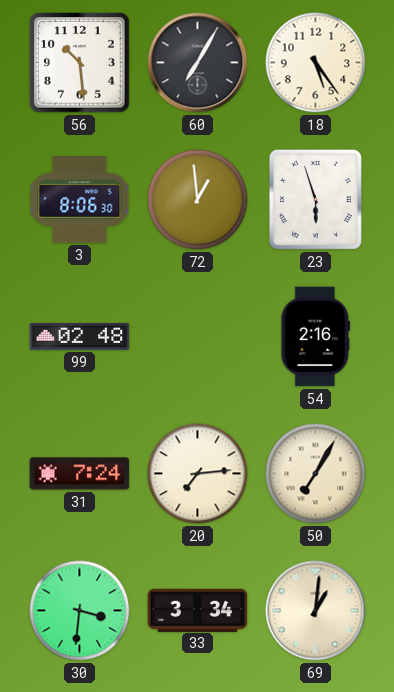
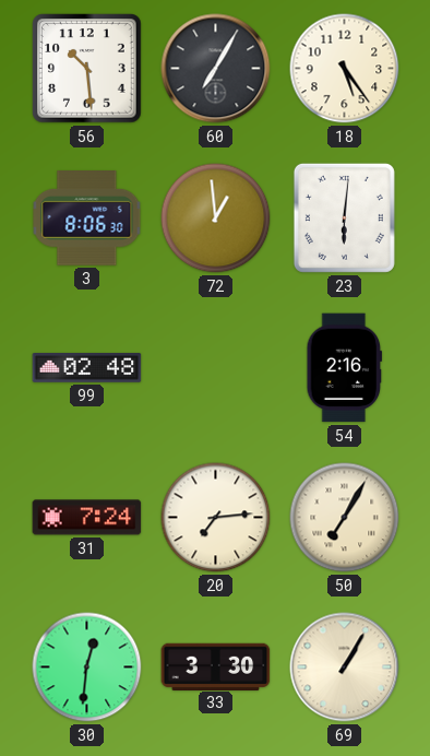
23: 5:57 -> 6:01 (344, 217)
30: 3:31 -> 12:31 (87, 668)
33: 3:34 -> 3:30 (216, 666)
69: 1:01 -> 1:05 (345, 668)
